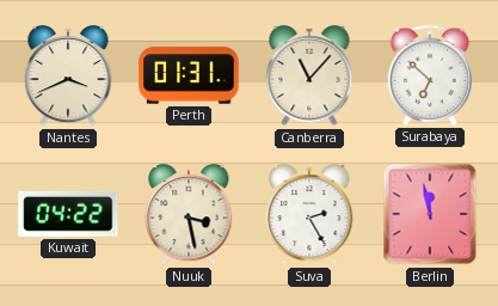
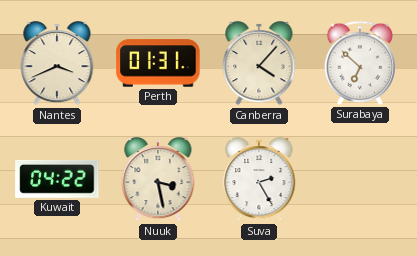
Canberra: 11:07 -> 4:07 (259, 63)
Berlin: 11:58 -> none (430, 214)
